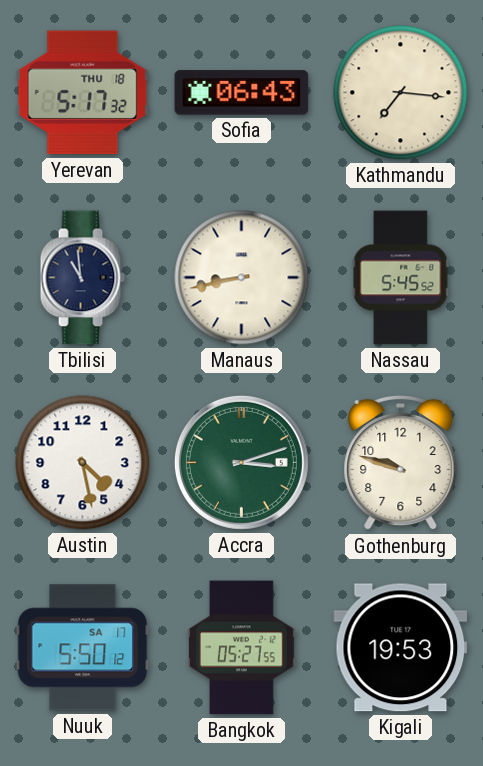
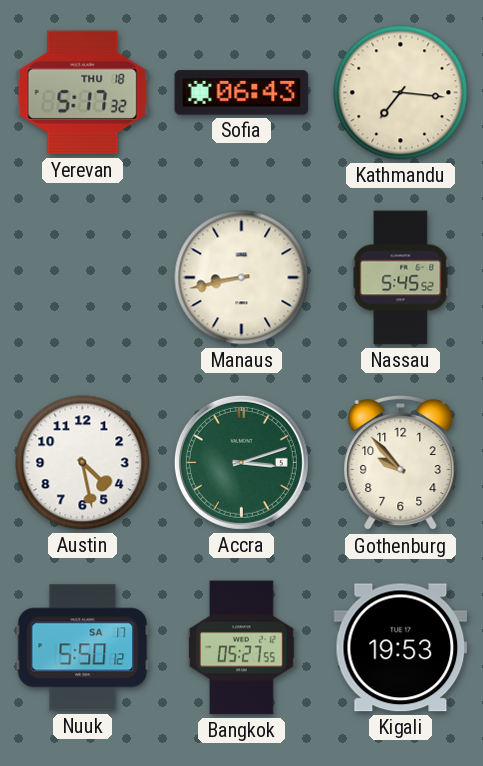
Tbilisi: 10:59 -> none (82, 278)
Gothenburg: 9:48 -> 9:53 (401, 463)
